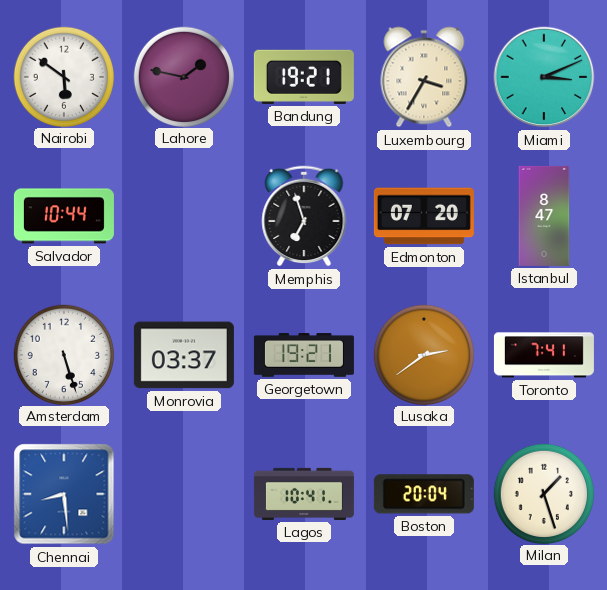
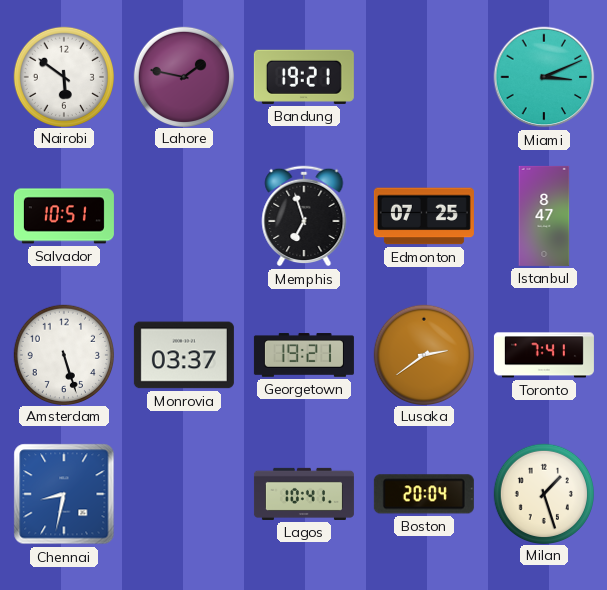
Luxembourg: 3:35 -> none (424, 77)
Salvador: 10:44 -> 10:51 (64, 216)
Edmonton: 07:20 -> 07:25 (424, 216)
Chennai: 8:29 -> 8:32 (64, 494)
